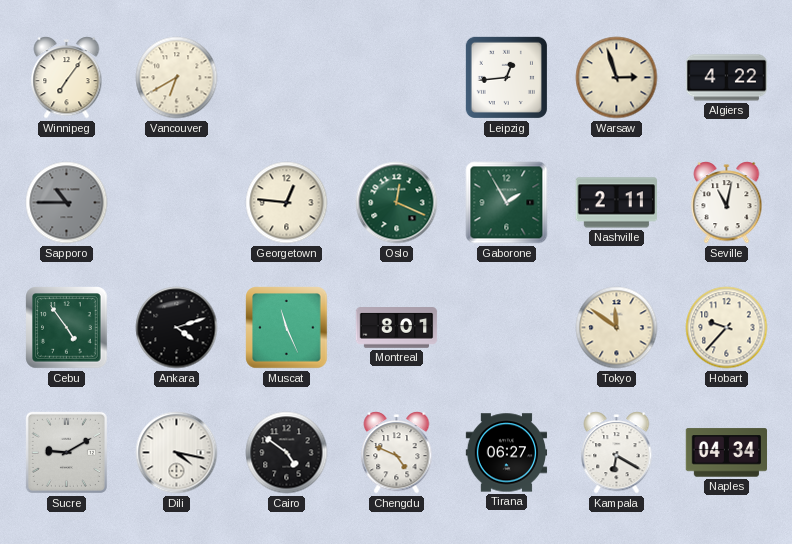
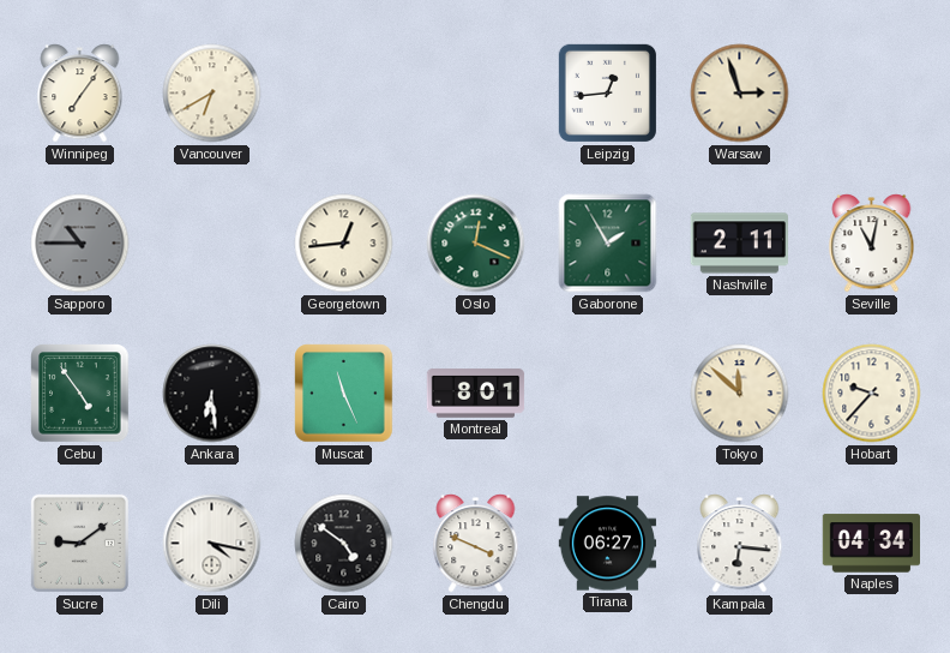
Algiers: 4:22 -> none (727, 78)
Georgetown: 12:46 -> 12:44 (344, 244)
Ankara: 4:12 -> 6:29 (212, 394)
Tokyo: 11:51 -> 11:52 (740, 394)
Sucre: 9:10 -> 9:09 (79, 543)
Chengdu: 4:49 -> 3:49 (476, 544)
Kampala: 6:20 -> 6:16 (740, 544)
